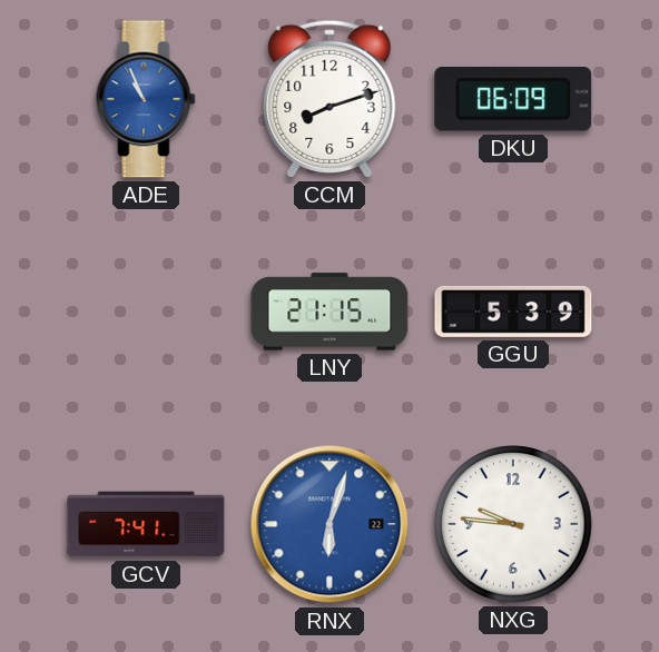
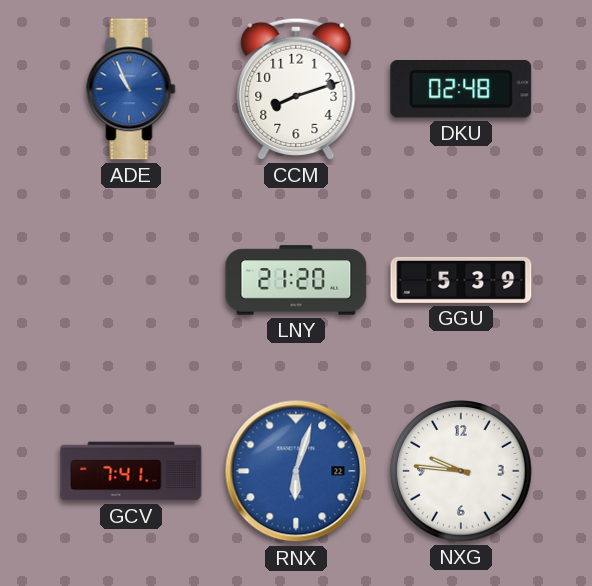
DKU: 06:09 -> 02:48 (461, 90)
LNY: 21:15 -> 21:20 (296, 280)
